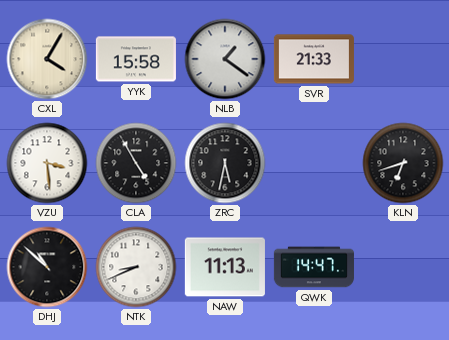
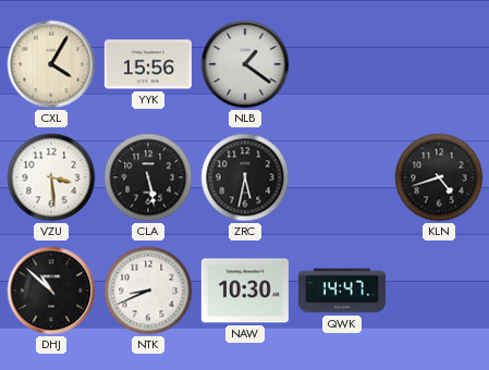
YYK: 15:58 -> 15:56 (148, 64)
SVR: 21:33 -> none (314, 59)
CLA: 4:55 -> 5:28 (148, 177)
KLN: 6:42 -> 4:42 (439, 177)
NAW: 11:13 -> 10:30 (245, 291)
